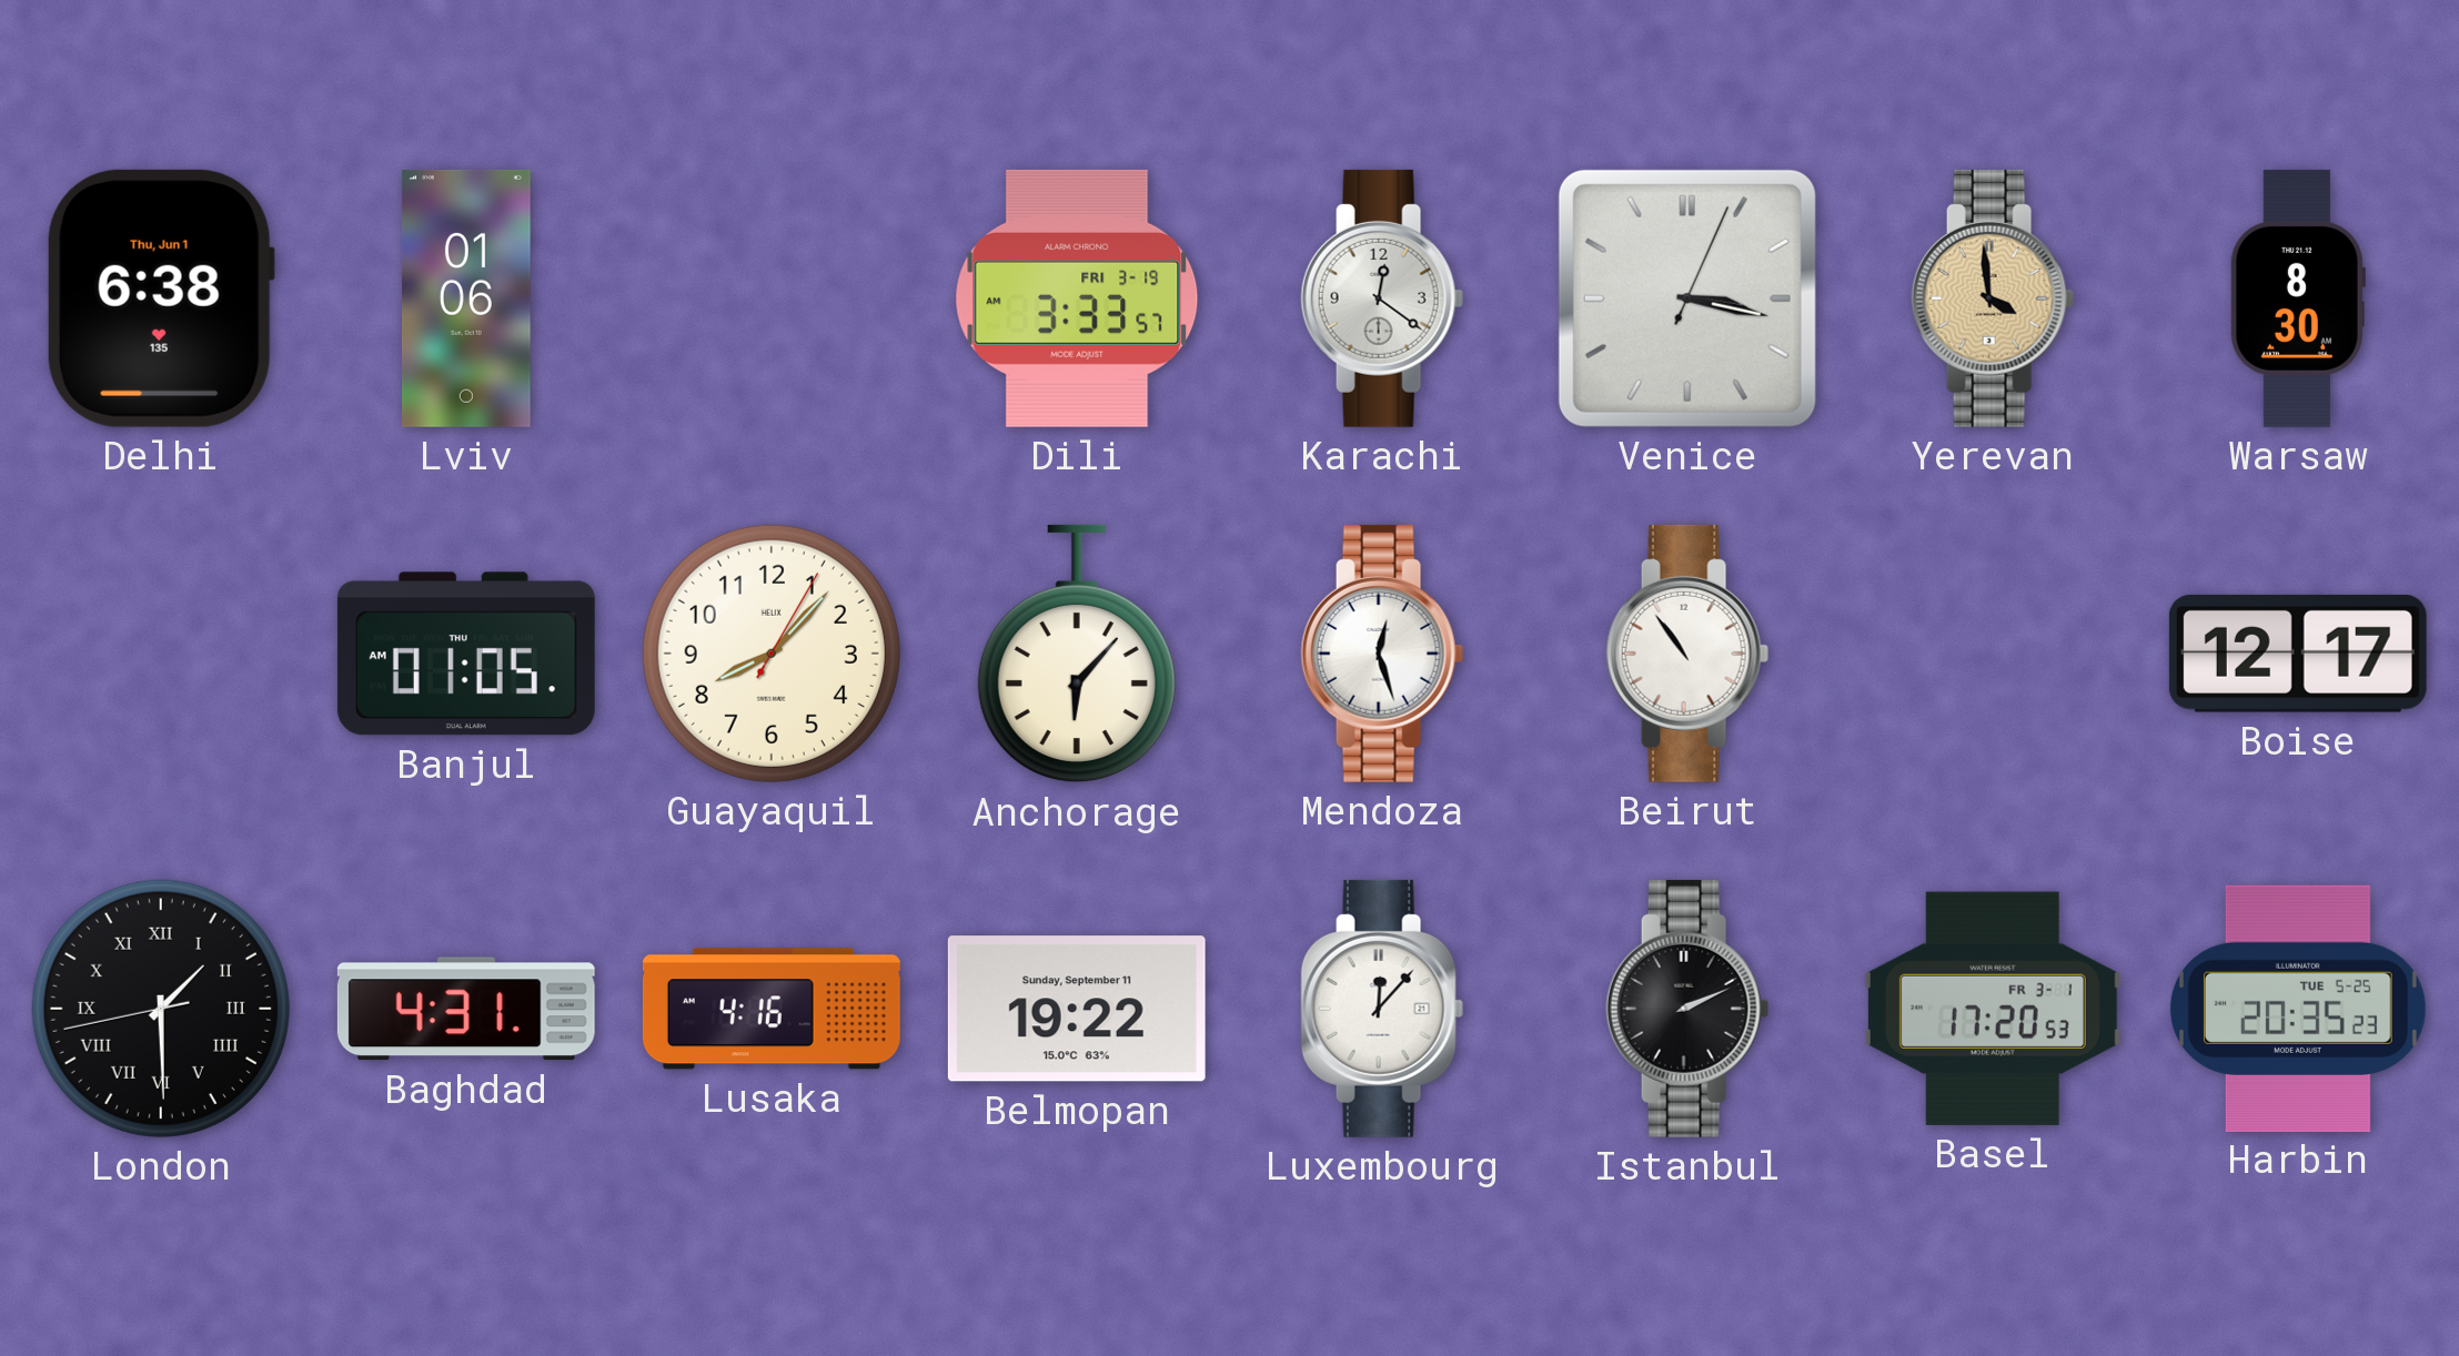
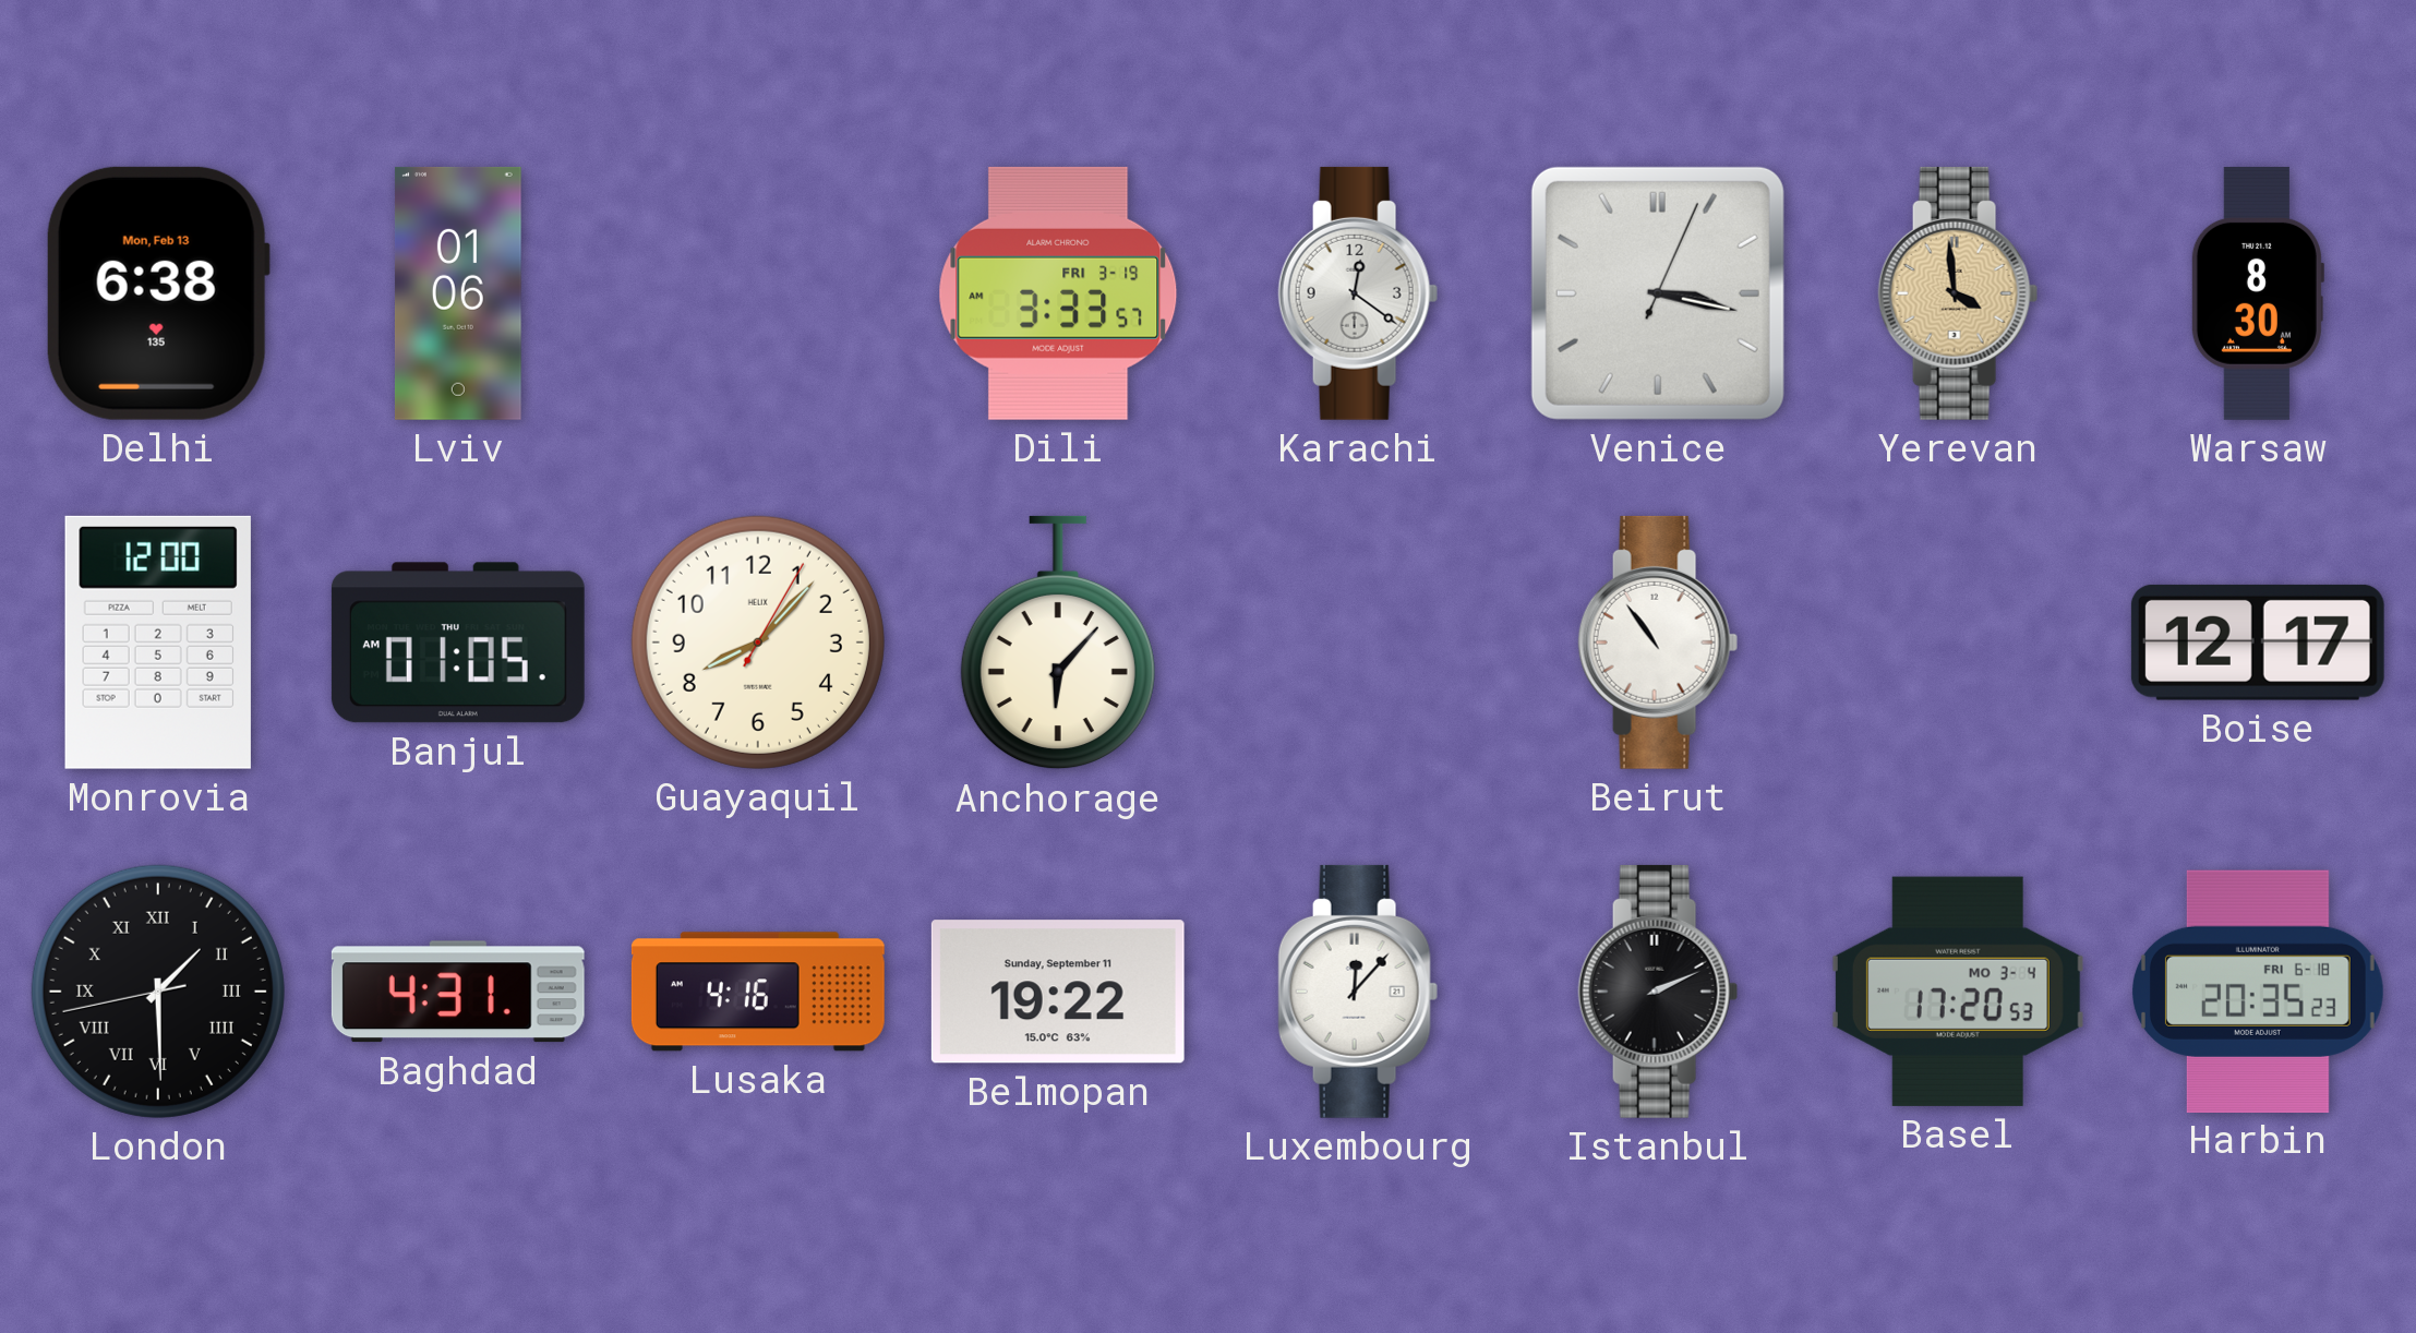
Delhi date: Thu, Jun 1 -> Mon, Feb 13 (158, 293)
Monrovia: none -> 12:00 (158, 643)
Mendoza: 12:27 -> none (1382, 654)
Basel date: FR 3-1 -> MO 3-4 (1958, 992)
Harbin date: TUE 5-25 -> FRI 6-18 (2258, 990)
